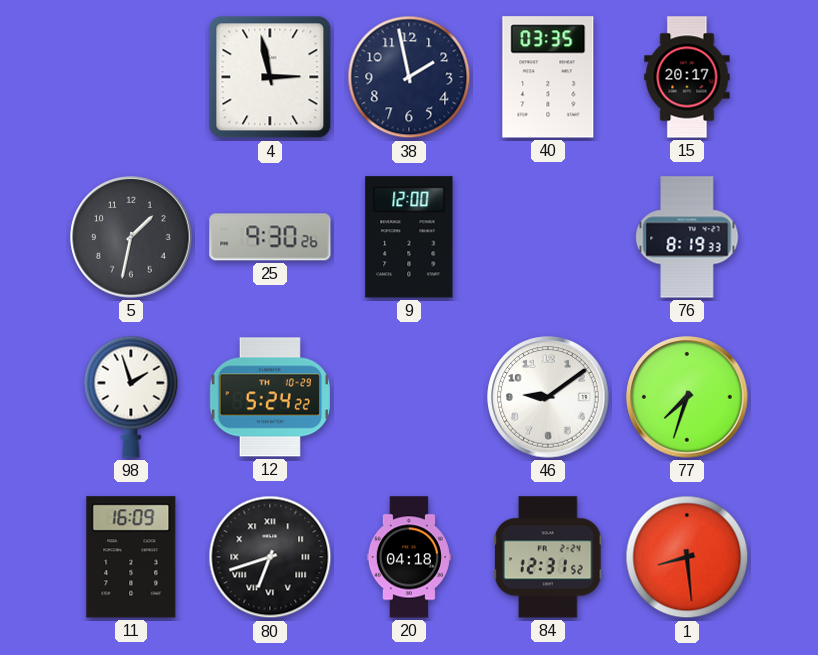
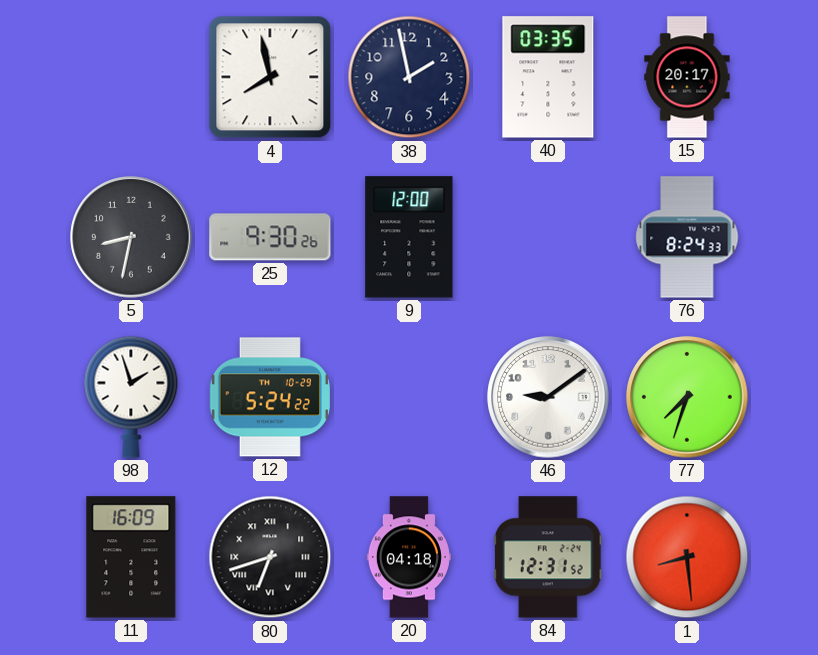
4: 2:58 -> 7:58 (270, 77)
5: 1:32 -> 8:32 (131, 237)
76: 8:19 -> 8:24 (687, 237)
